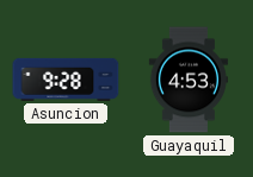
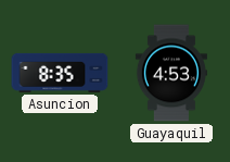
Asuncion: 9:28 -> 8:35 (60, 73)
